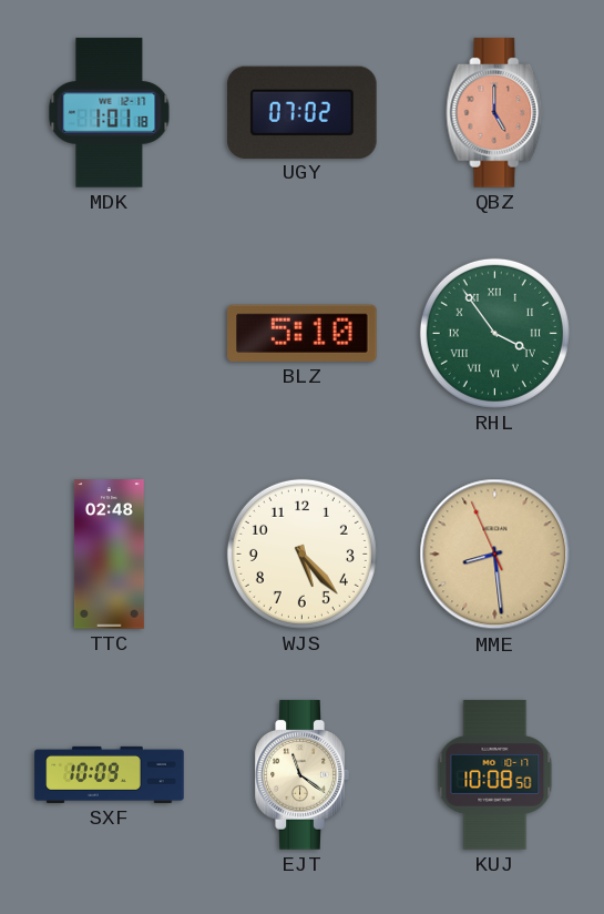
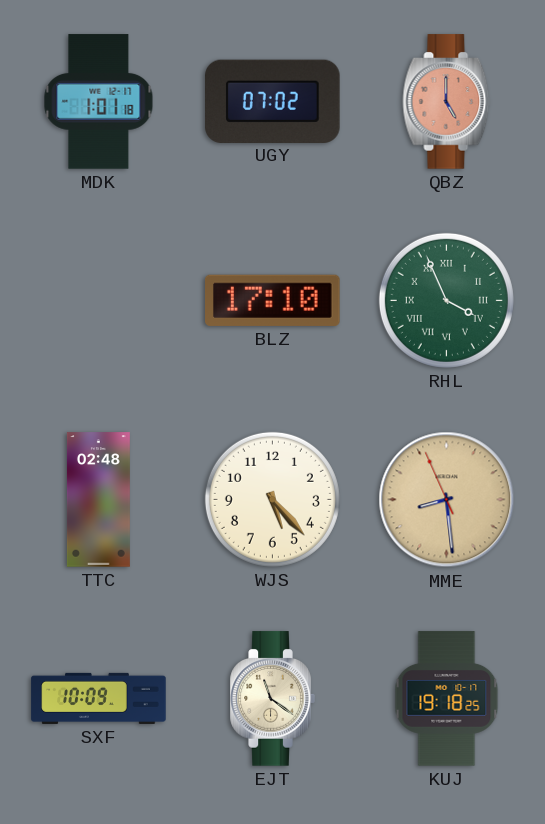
BLZ: 5:10 -> 17:10 (273, 300)
RHL: 3:54 -> 3:56 (446, 300)
KUJ: 10:08 -> 19:18 (447, 699)
